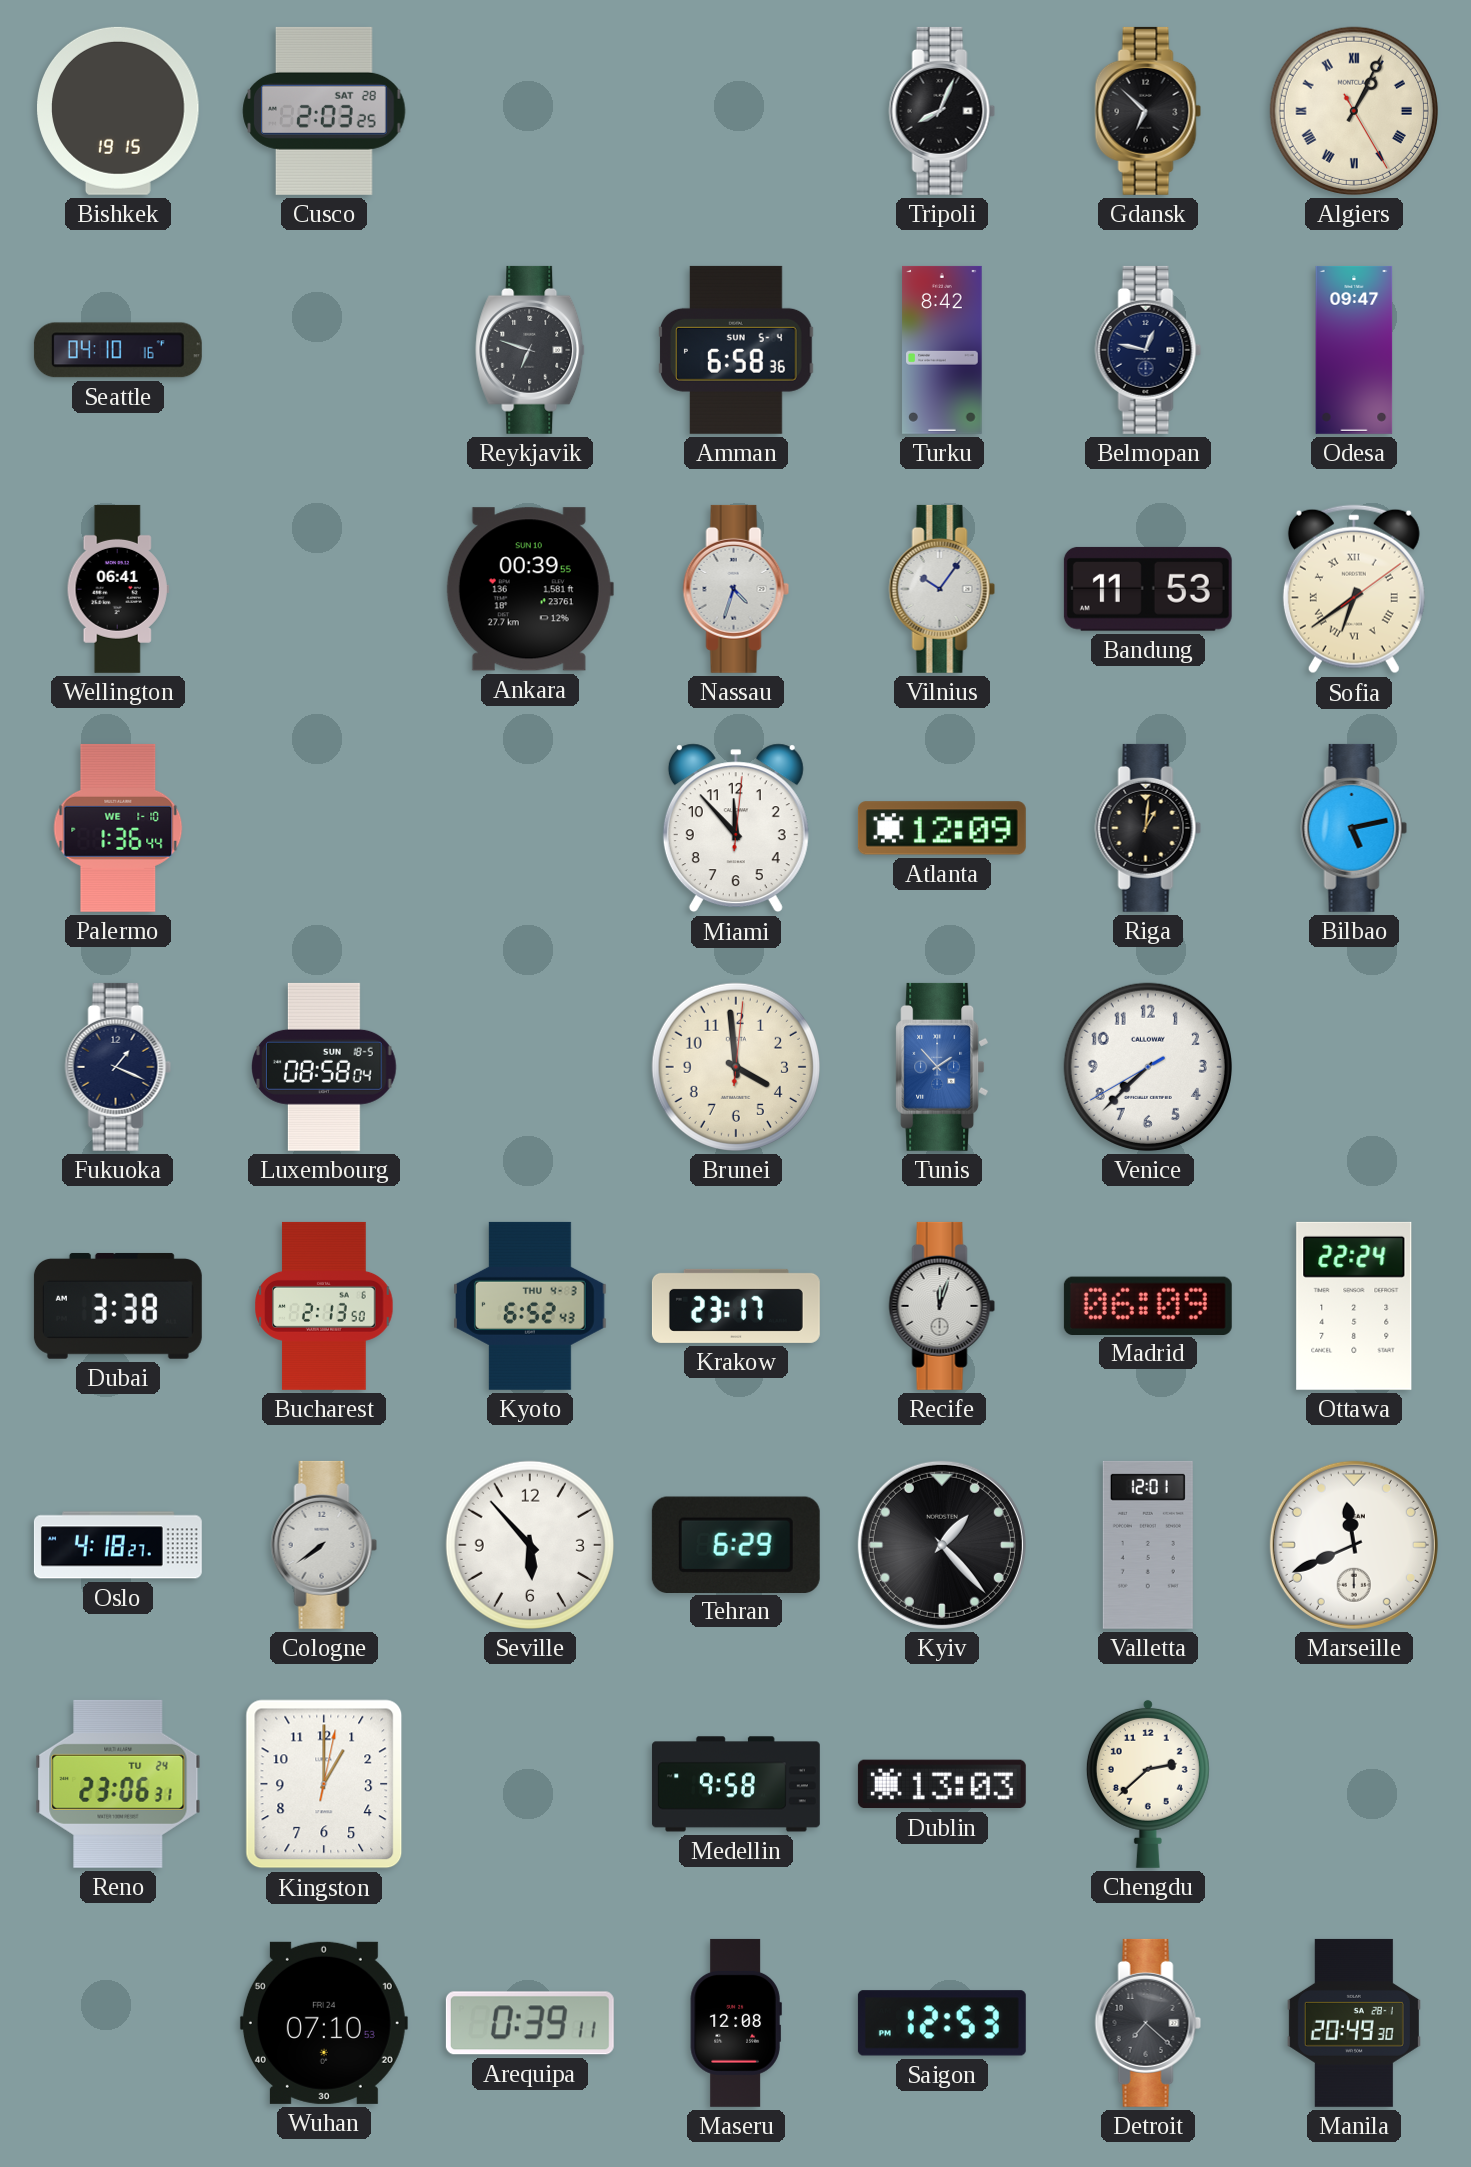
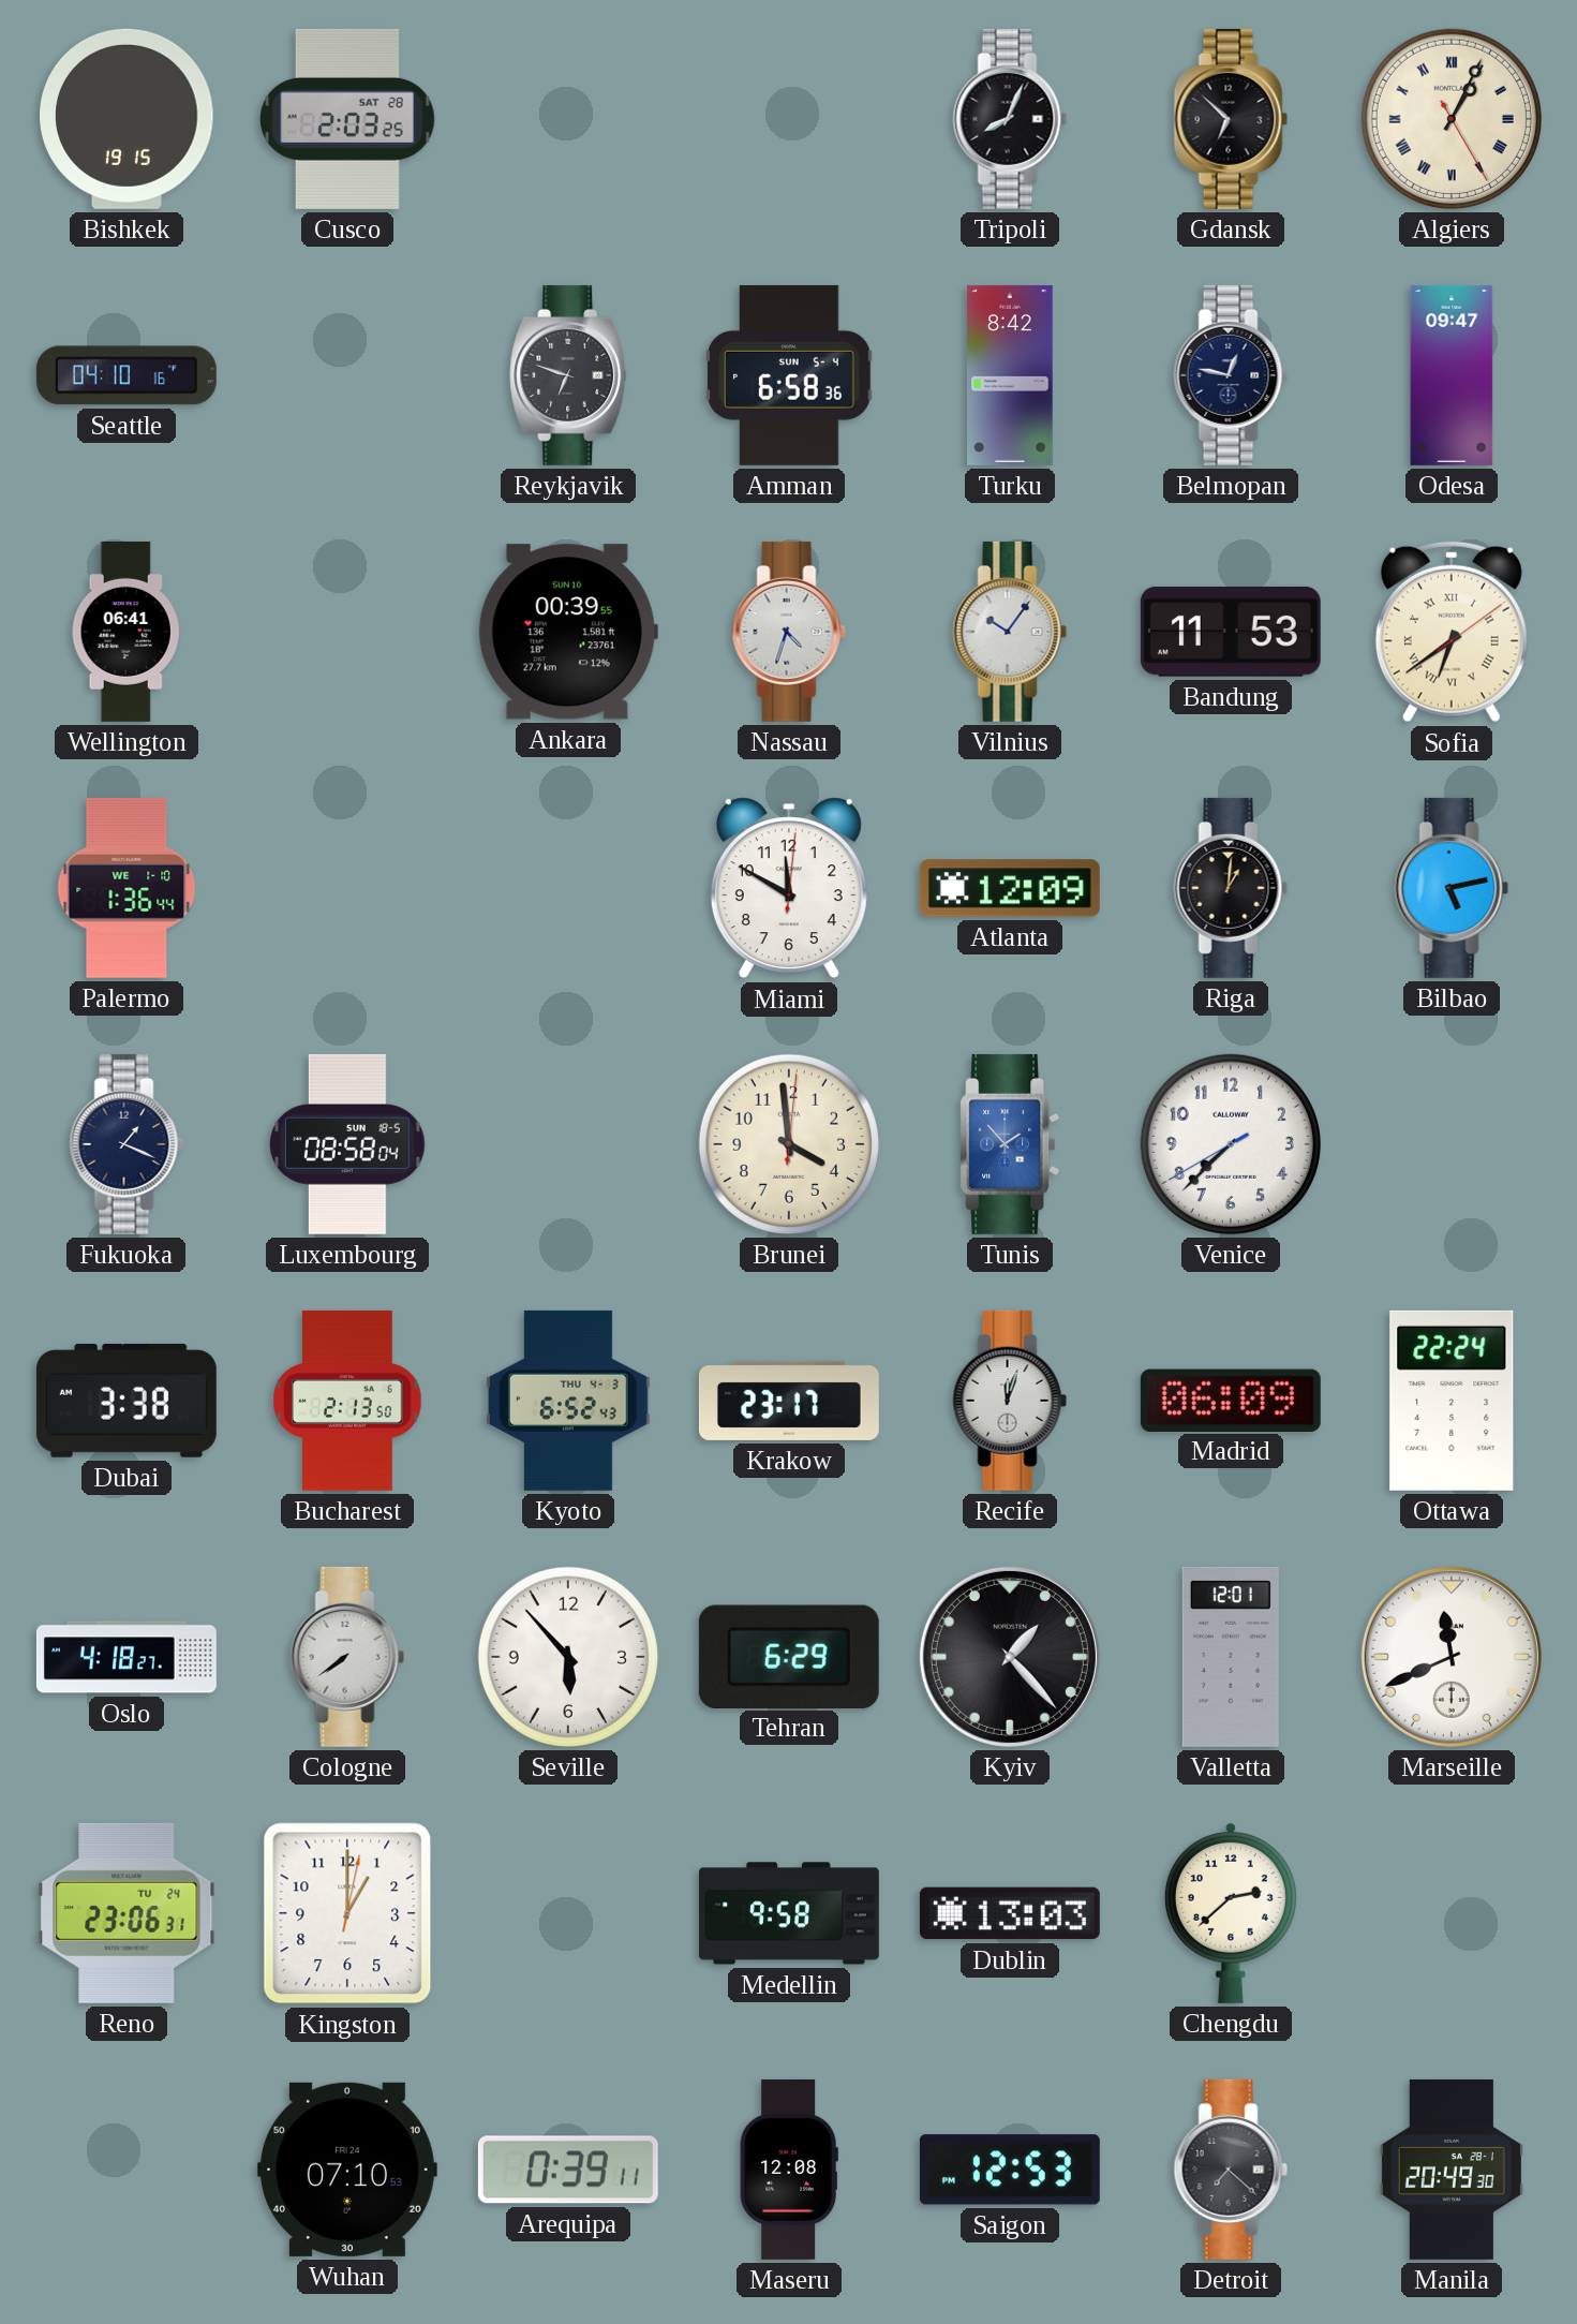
Miami: 11:53 -> 11:50 (789, 888)
